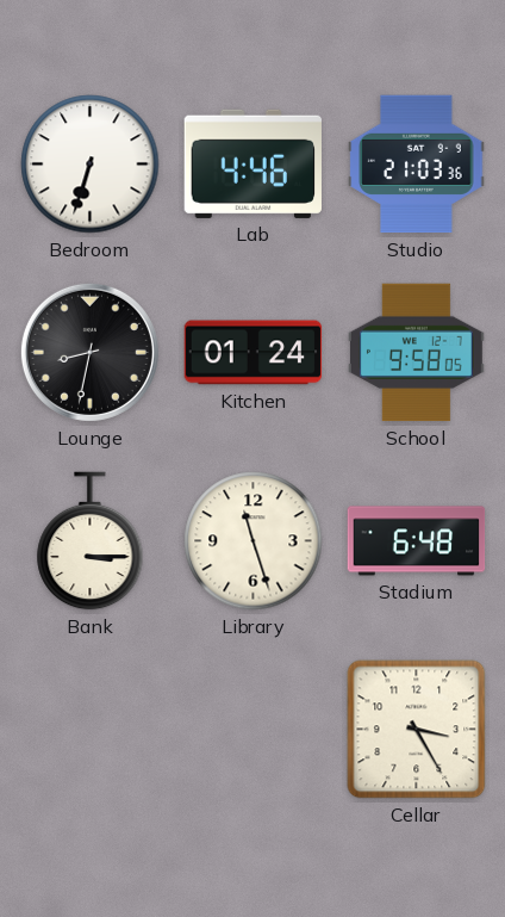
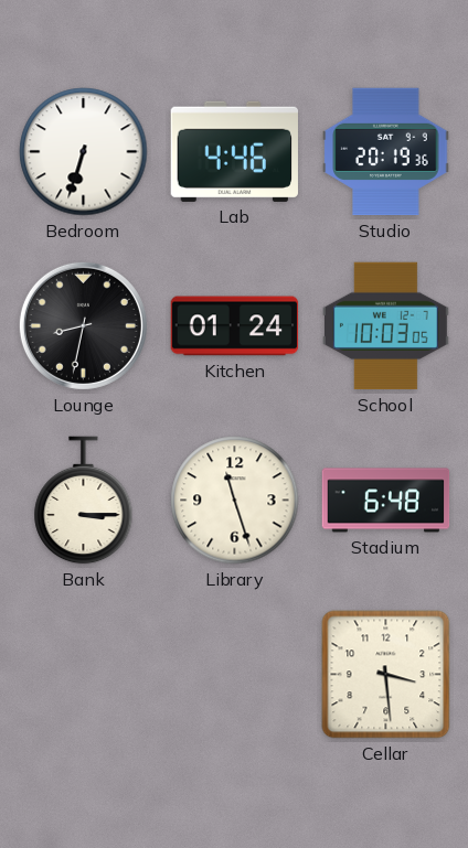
Studio: 21:03 -> 20:19 (386, 152)
School: 9:58 -> 10:03 (385, 326)
Cellar: 3:25 -> 3:29 (386, 675)
